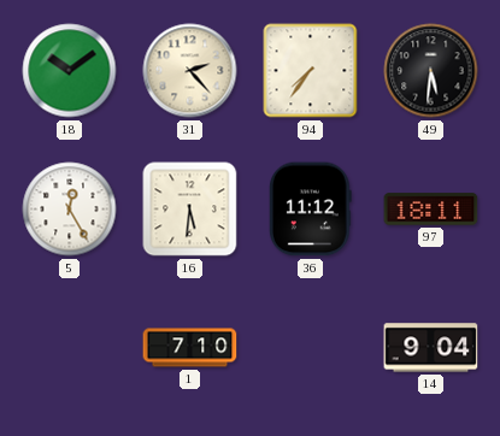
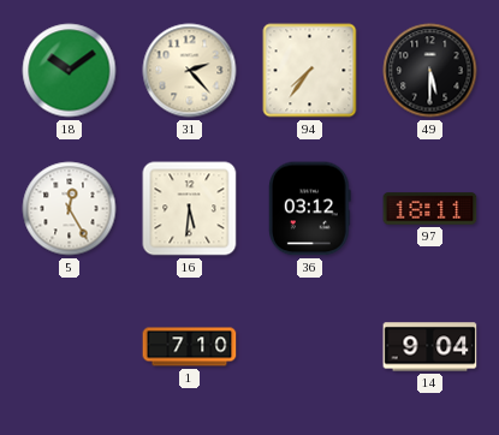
49: 5:31 -> 5:30 (430, 71)
36: 11:12 -> 03:12 (309, 209)
